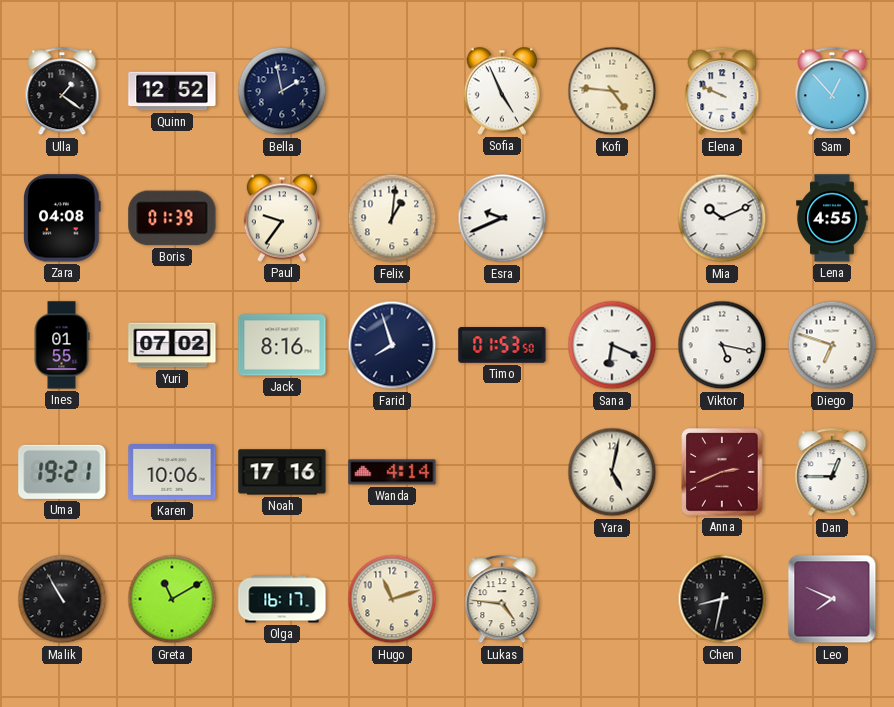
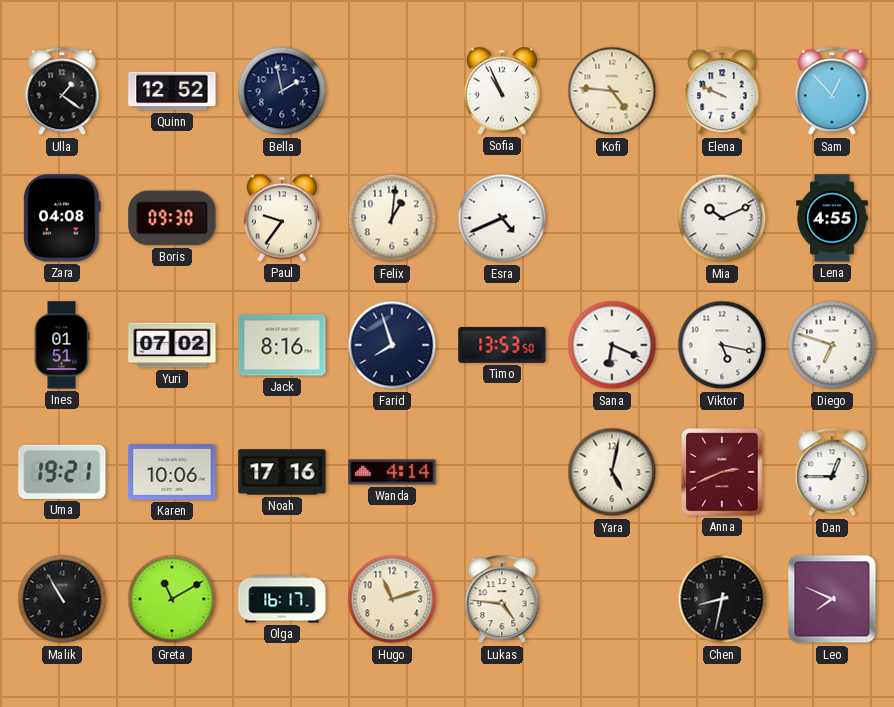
Sofia: 4:56 -> 10:56 (501, 91)
Boris: 01:39 -> 09:30 (172, 218)
Esra: 9:41 -> 4:41 (502, 218)
Ines: 01:55 -> 01:51 (62, 345)
Timo: 01:53 -> 13:53 (502, 345)
